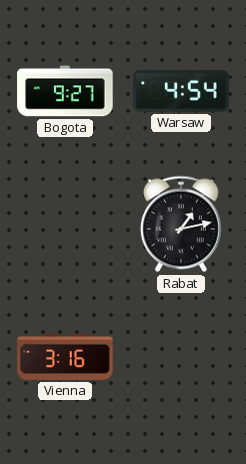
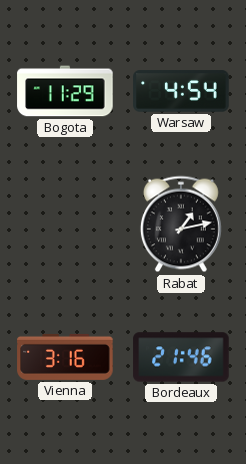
Bogota: 9:27 -> 11:29 (65, 91)
Bordeaux: none -> 21:46 (181, 357)
